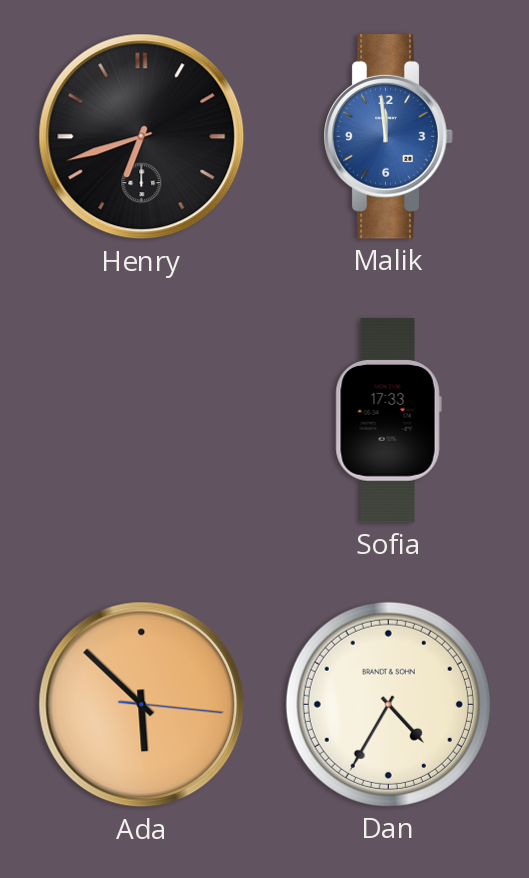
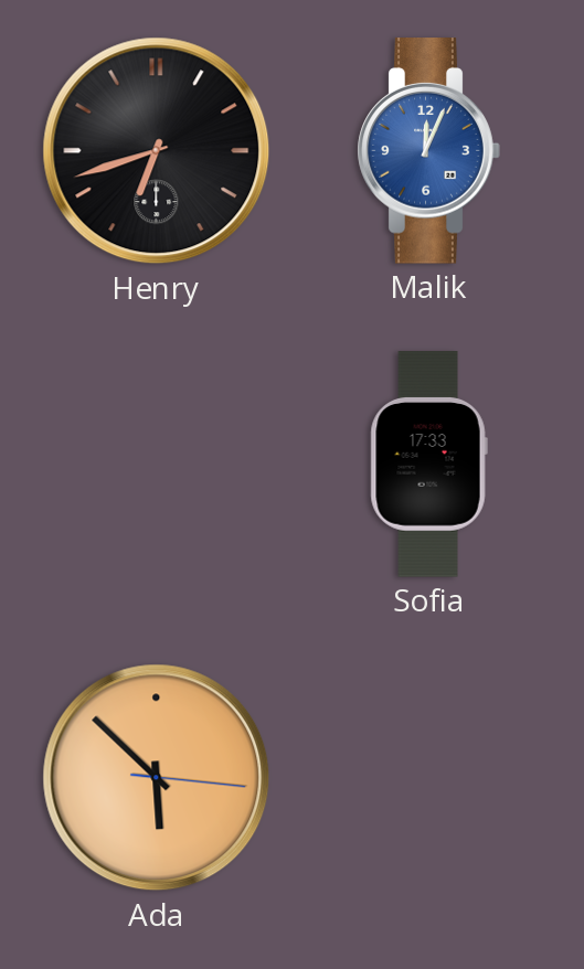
Malik: 11:59 -> 12:04 (428, 151)
Dan: 4:35 -> none (388, 704)
